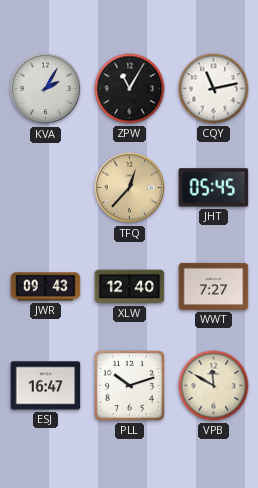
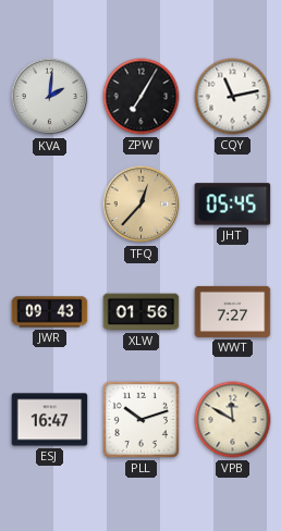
KVA: 2:05 -> 2:01 (50, 97)
ZPW: 11:05 -> 7:05 (142, 97)
XLW: 12:40 -> 01:56 (142, 312)
